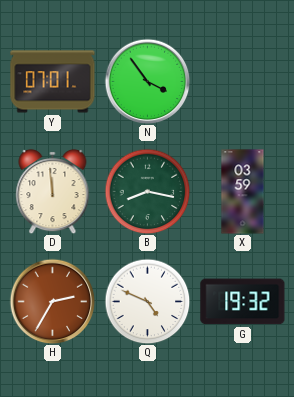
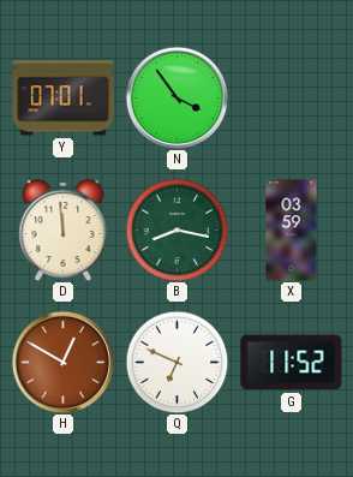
H: 2:35 -> 12:50 (62, 362)
Q: 4:49 -> 6:49 (176, 362)
G: 19:32 -> 11:52 (292, 363)
